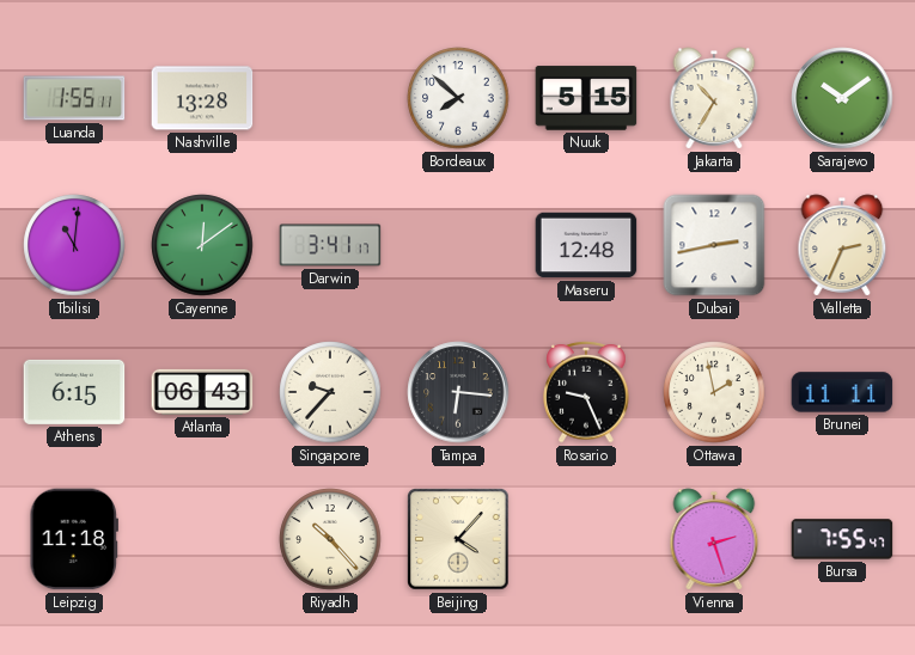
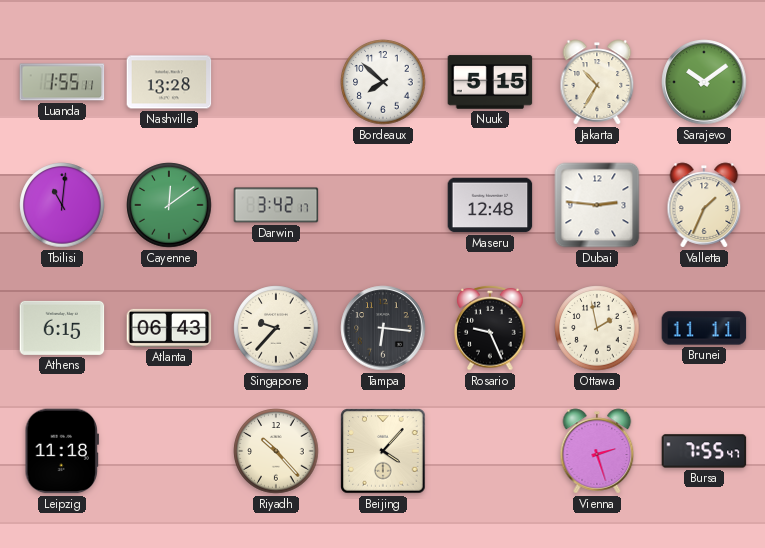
Darwin: 3:41 -> 3:42 (276, 205)
Dubai: 2:43 -> 2:46 (597, 205)
Valletta: 2:34 -> 1:34 (704, 205)
